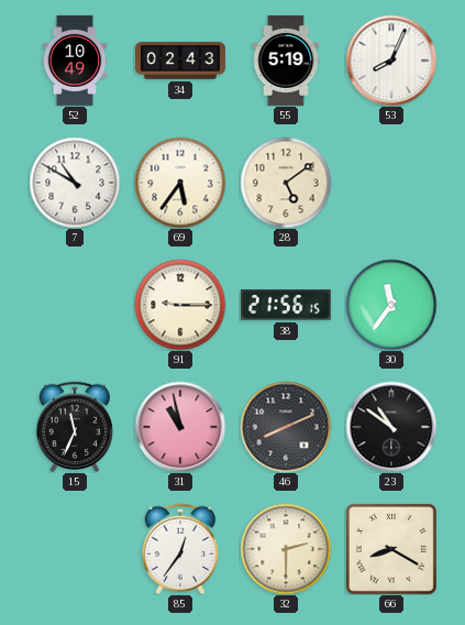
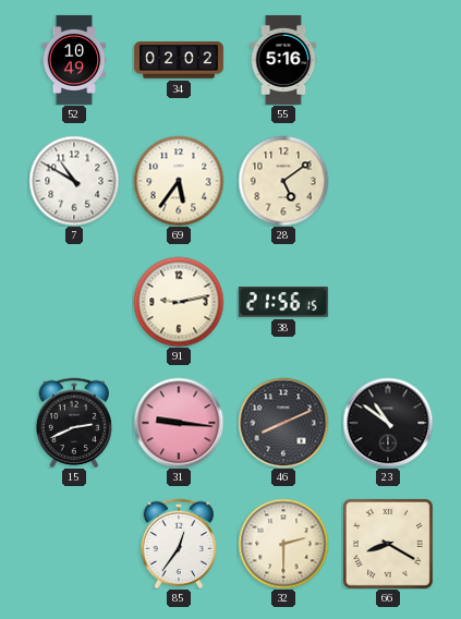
34: 02:43 -> 02:02 (179, 60)
55: 5:19 -> 5:16 (283, 60)
53: 8:04 -> none (391, 61)
91: 9:15 -> 9:13 (179, 302)
30: 11:36 -> none (391, 305)
15: 11:34 -> 2:41 (74, 422)
31: 10:58 -> 9:16 (179, 423)
